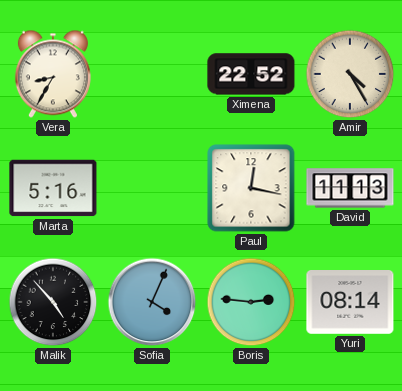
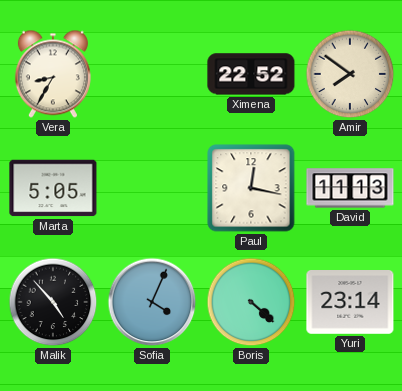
Amir: 4:25 -> 7:51 (350, 74)
Marta: 5:16 -> 5:05 (53, 188)
Boris: 2:46 -> 4:22 (251, 302)
Yuri: 08:14 -> 23:14 (350, 303)
